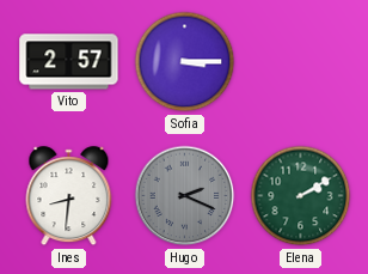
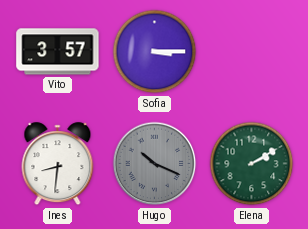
Vito: 2:57 -> 3:57 (58, 52)
Hugo: 2:19 -> 10:19 (155, 164)
